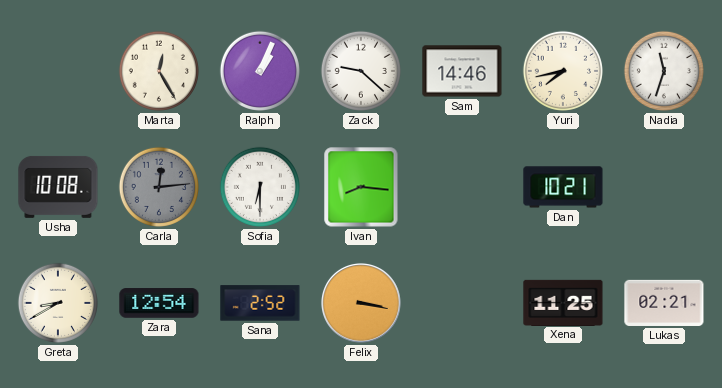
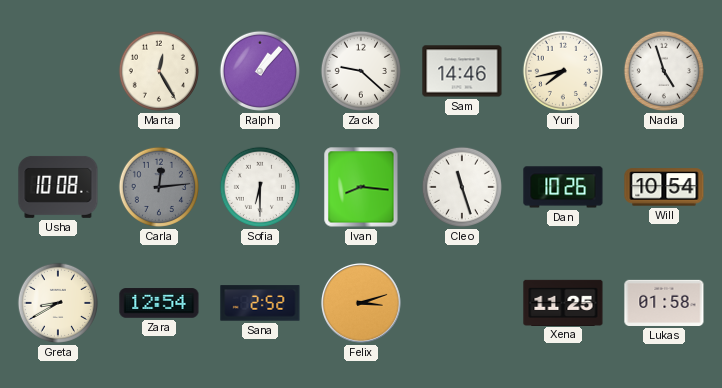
Ralph: 1:04 -> 1:07 (260, 71)
Nadia: 11:33 -> 4:57 (664, 71)
Cleo: none -> 11:27 (462, 187)
Dan: 10:21 -> 10:26 (563, 187)
Will: none -> 10:54 (664, 187)
Felix: 3:17 -> 3:12 (361, 303)
Lukas: 02:21 -> 01:58 (664, 303)
